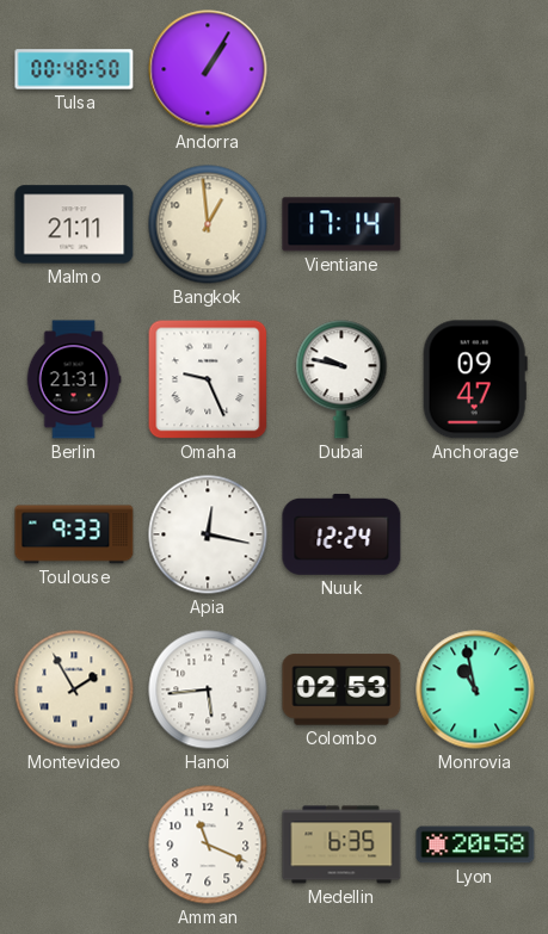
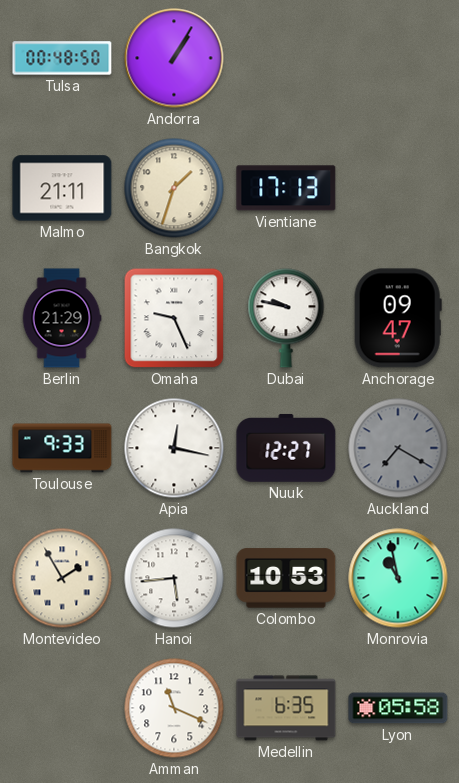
Bangkok: 12:59 -> 1:33 (174, 188)
Vientiane: 17:14 -> 17:13 (286, 188)
Berlin: 21:31 -> 21:29 (62, 318)
Nuuk: 12:24 -> 12:27 (286, 448)
Auckland: none -> 7:20 (398, 448)
Colombo: 02:53 -> 10:53 (286, 578)
Lyon: 20:58 -> 05:58 (398, 708)
